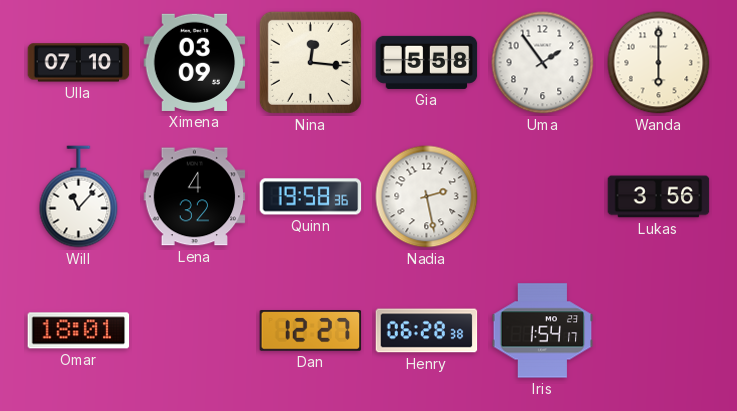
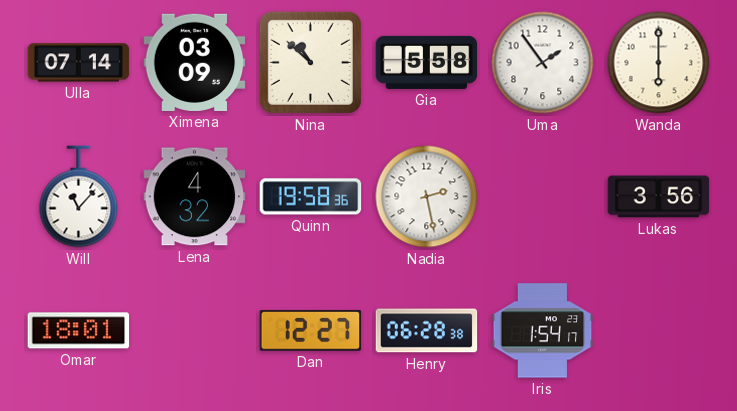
Ulla: 07:10 -> 07:14 (79, 63)
Nina: 12:16 -> 10:52 (310, 62)
